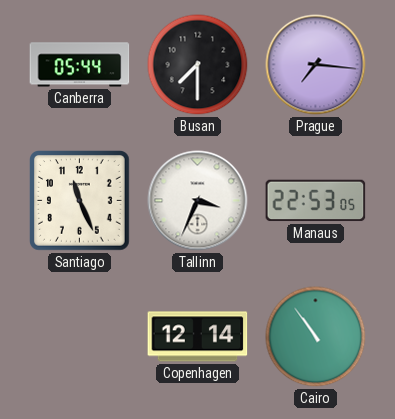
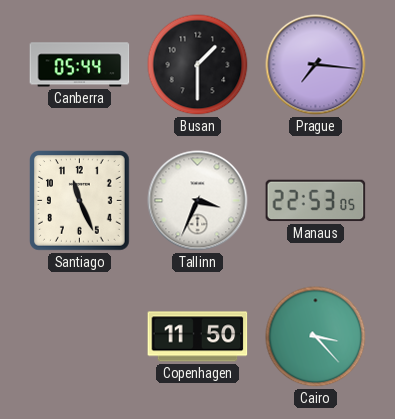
Busan: 7:30 -> 1:30 (198, 65)
Copenhagen: 12:14 -> 11:50 (198, 337)
Cairo: 10:54 -> 3:23 (316, 337)
